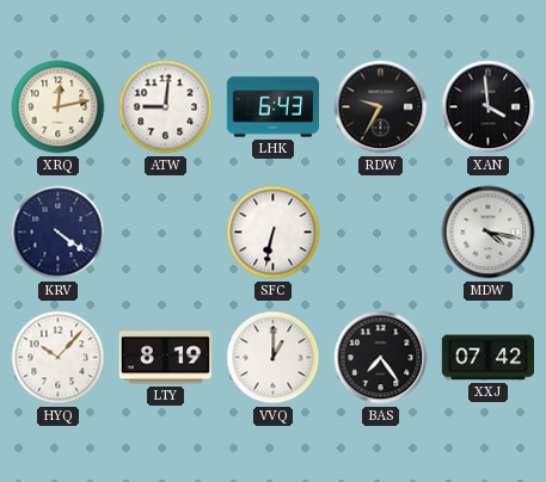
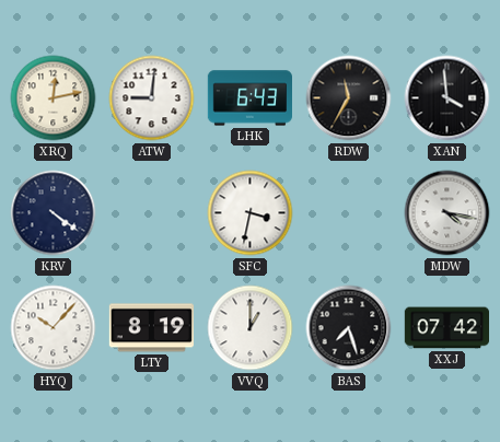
RDW: 9:35 -> 11:35 (349, 98)
SFC: 6:32 -> 3:32 (251, 213)
BAS: 7:24 -> 7:27 (349, 328)
